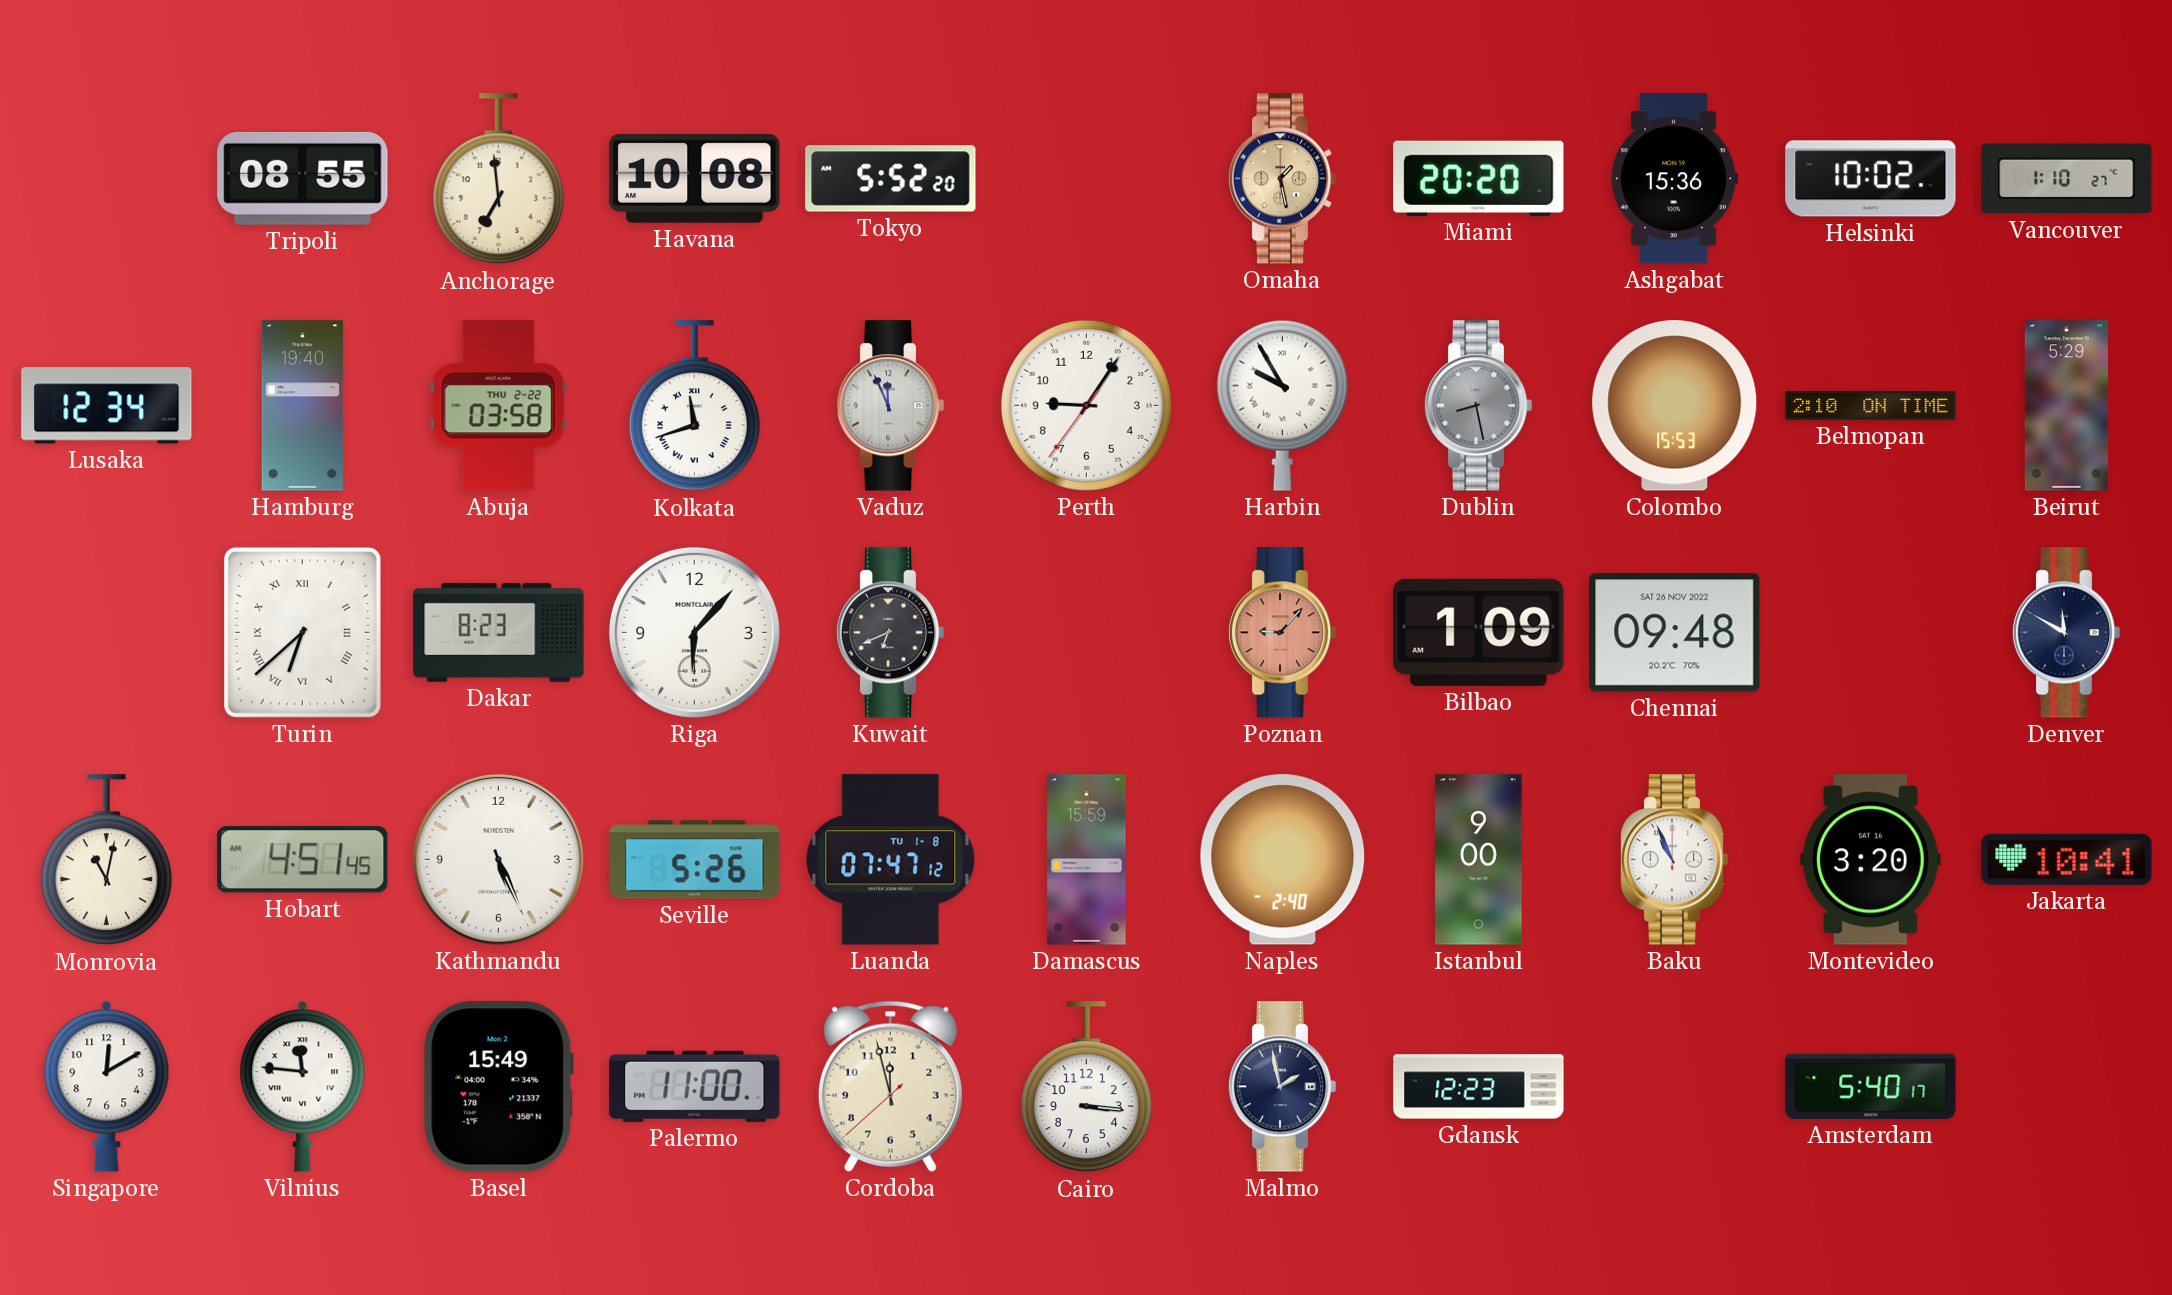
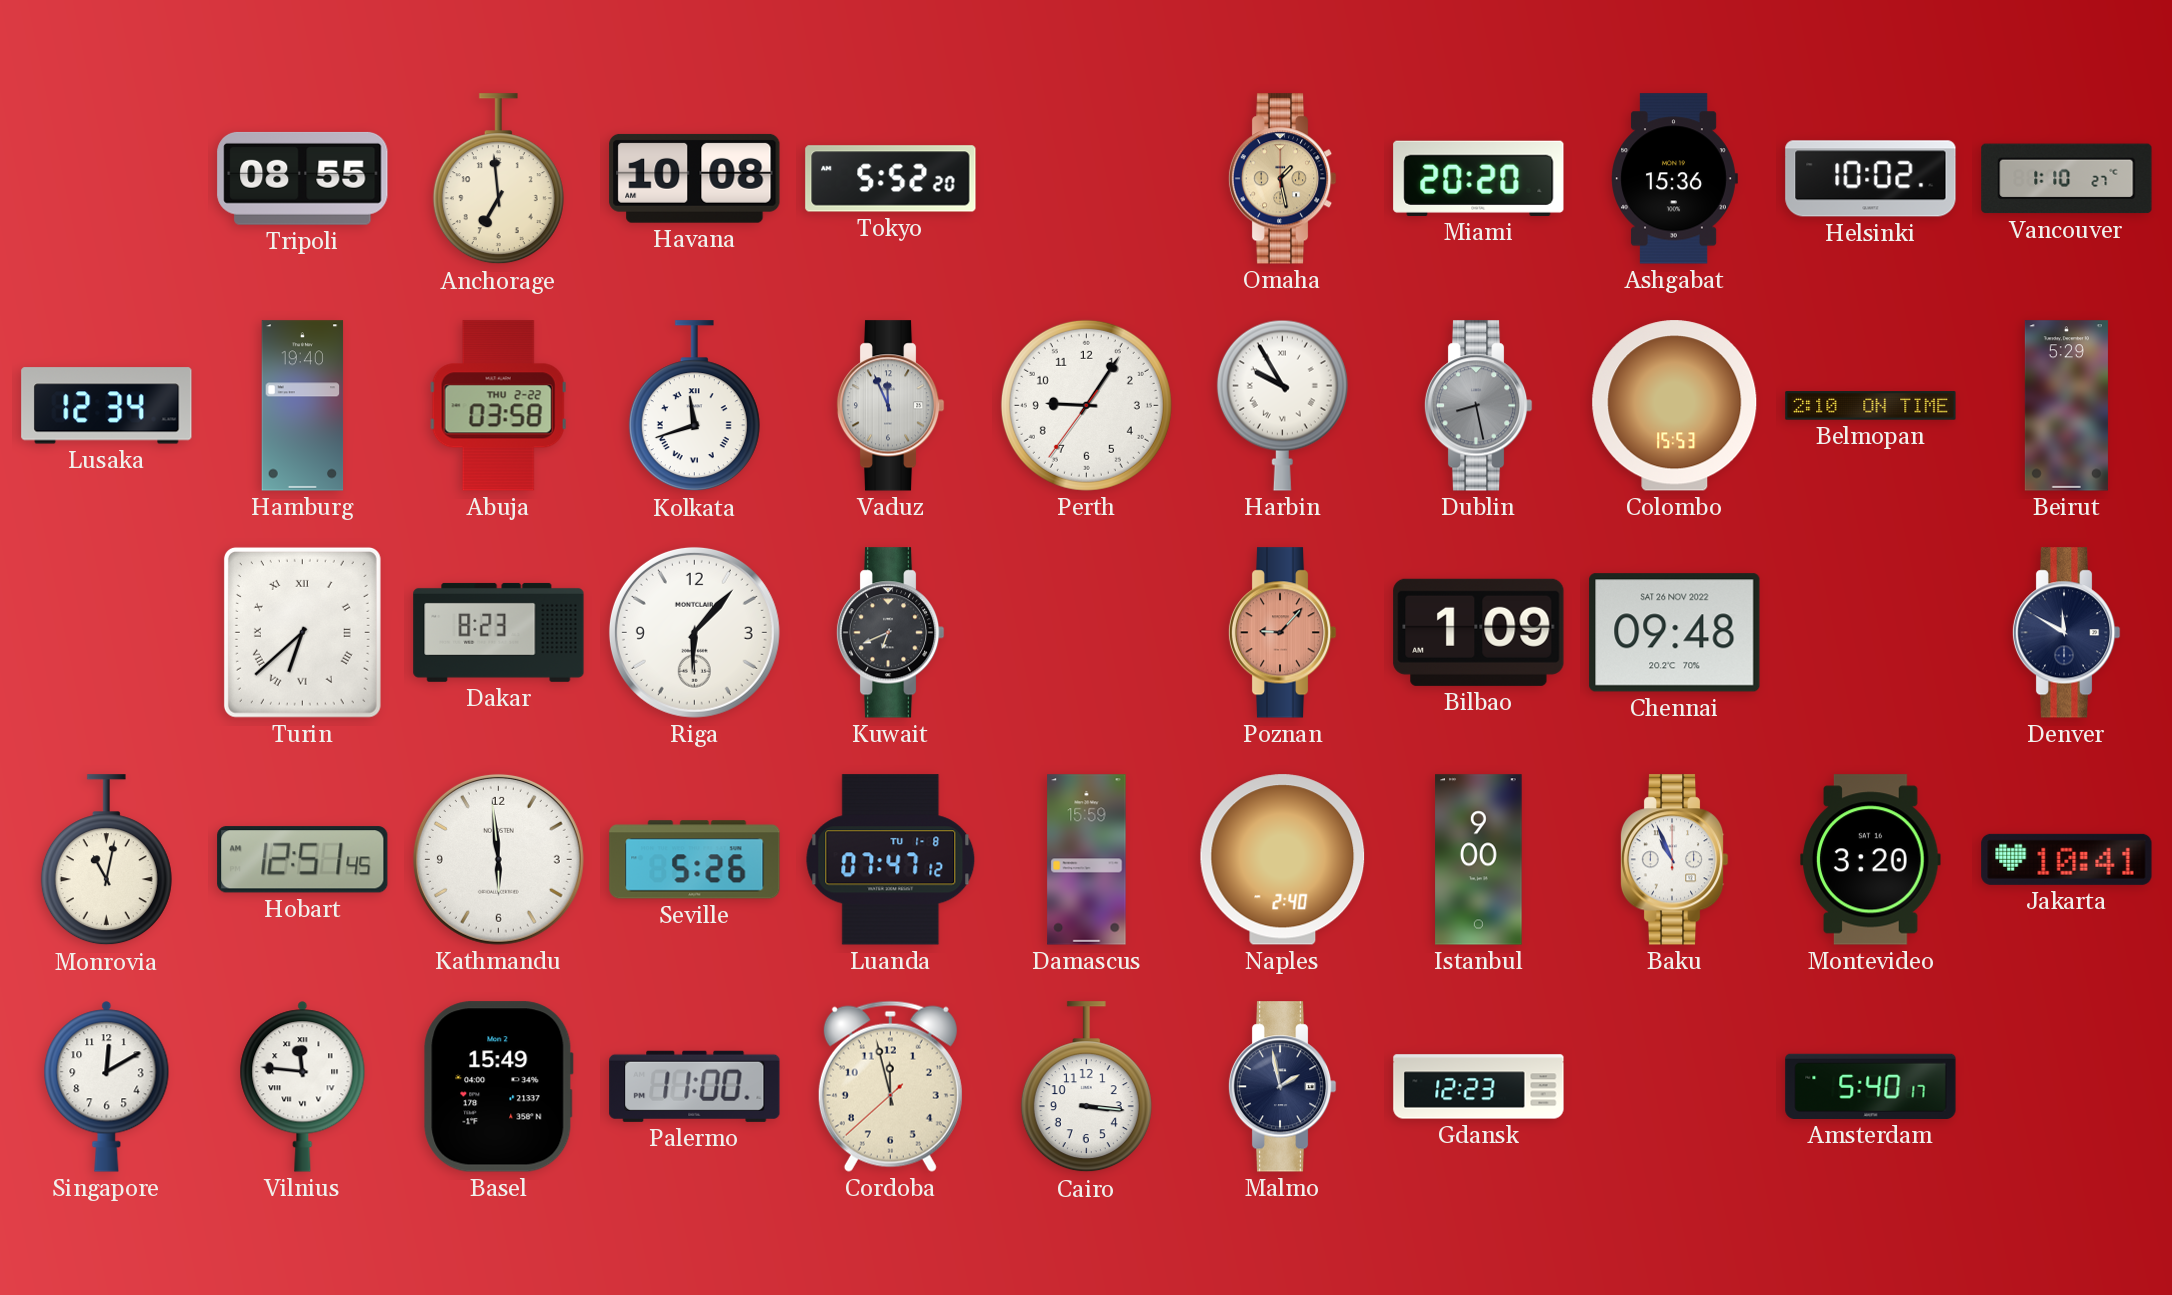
Hobart: 4:51 -> 12:51 (303, 860)
Kathmandu: 5:26 -> 5:59 (498, 859)
